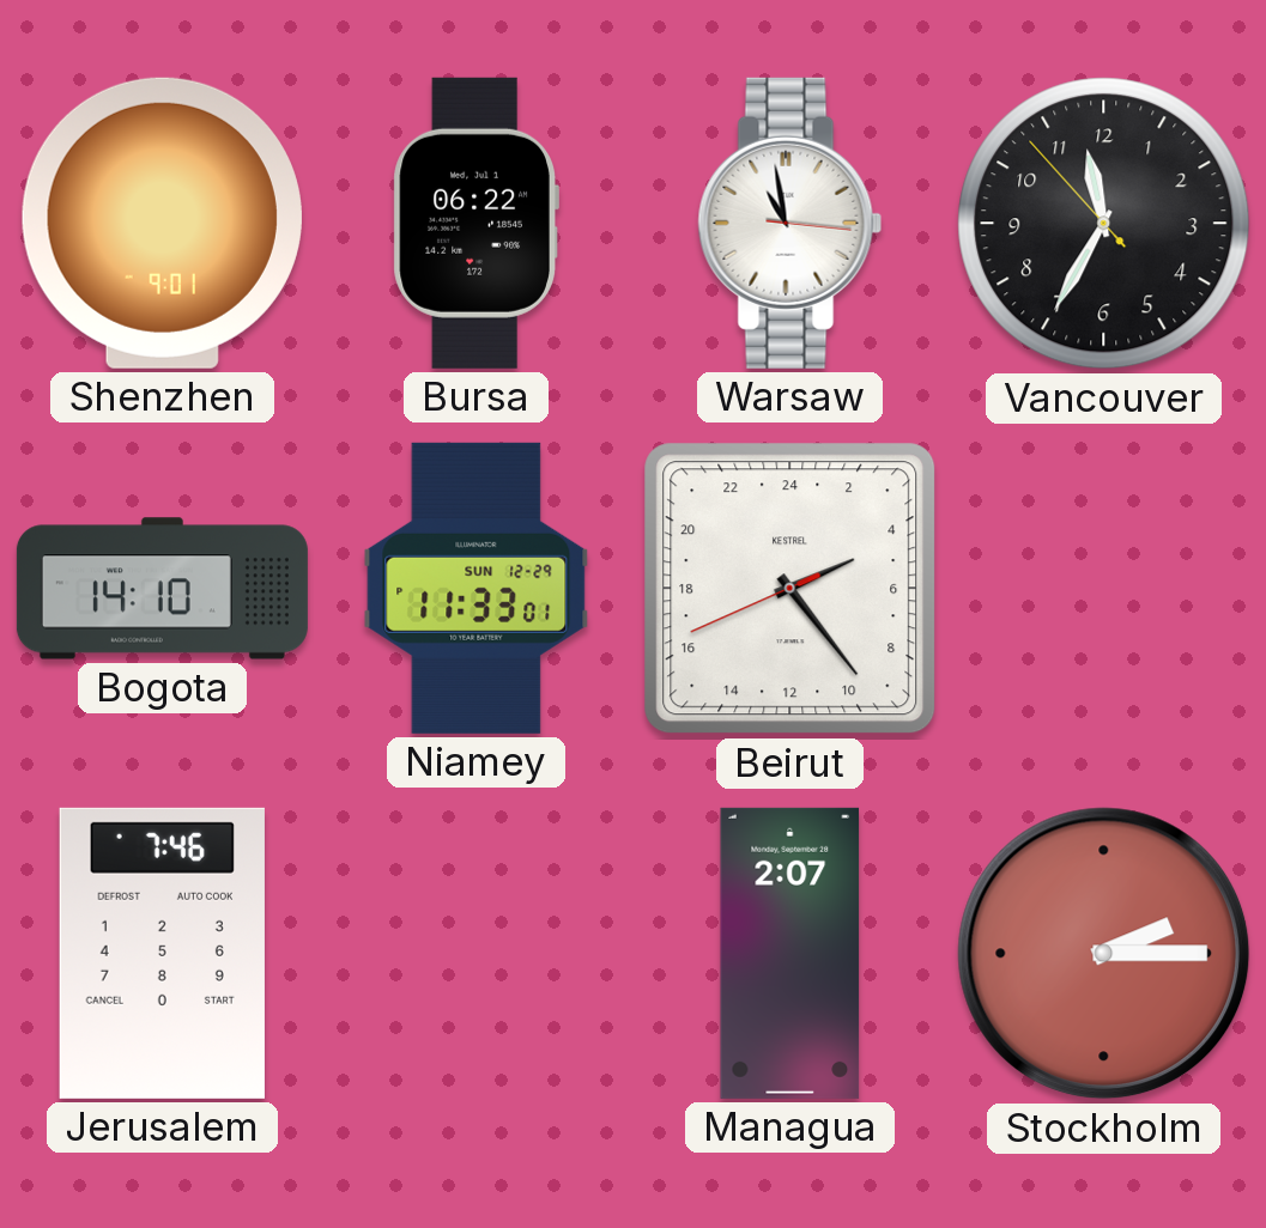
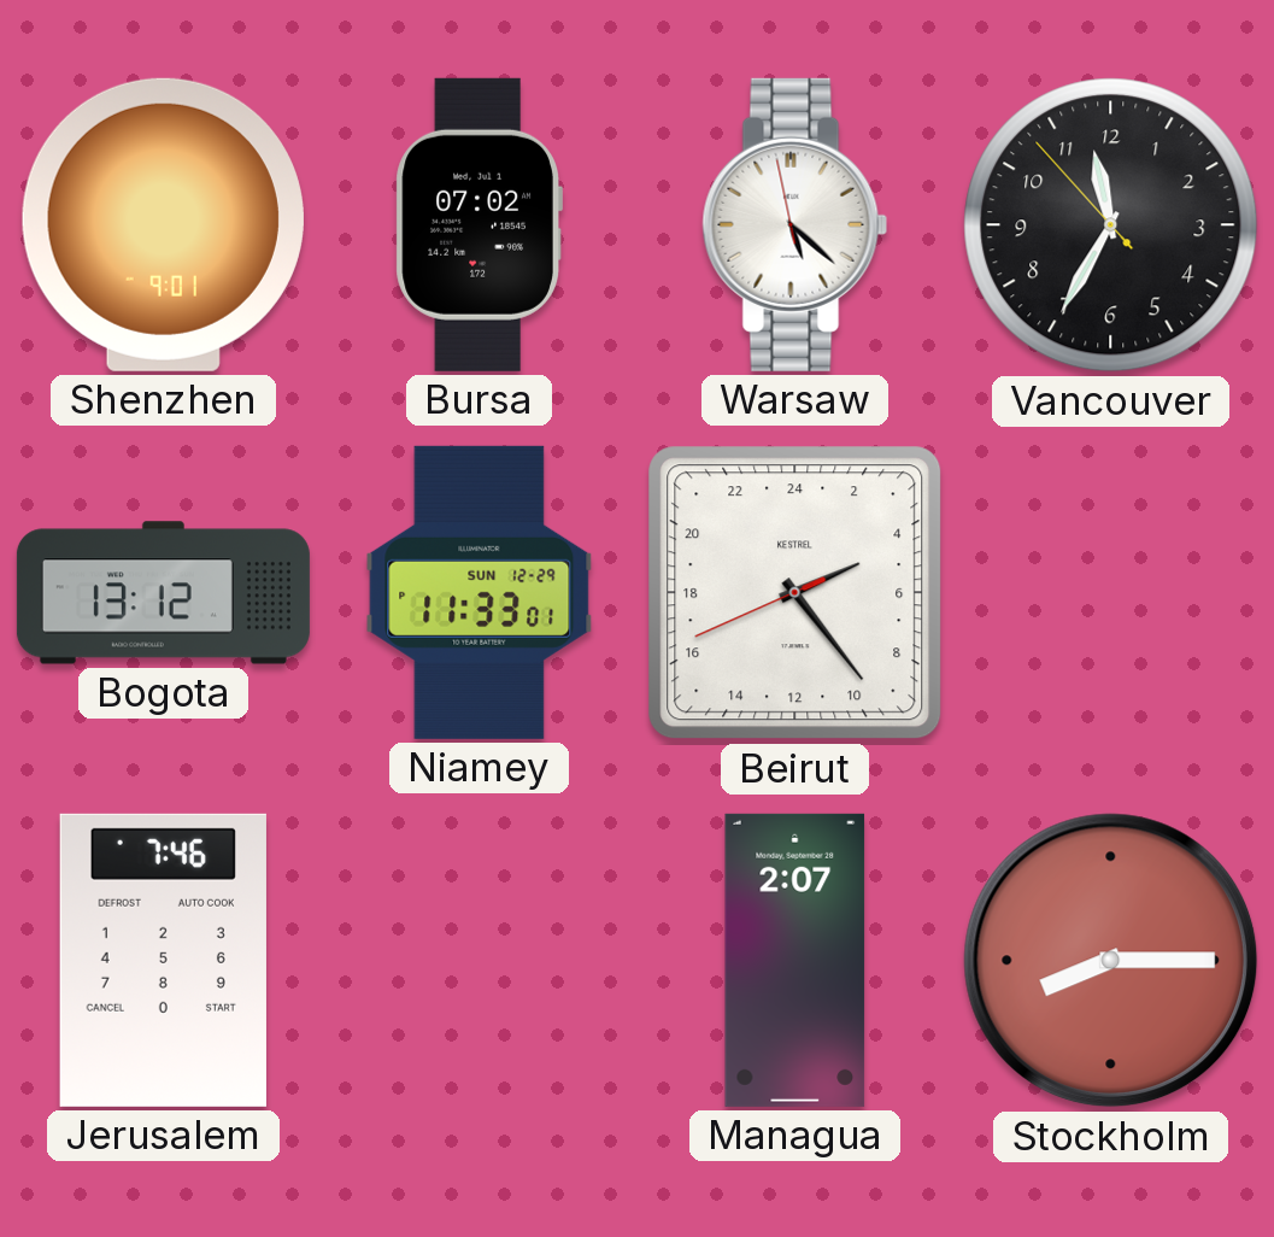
Bursa: 06:22 -> 07:02 (479, 224)
Warsaw: 10:58 -> 5:21 (795, 224)
Bogota: 14:10 -> 13:12 (163, 593)
Stockholm: 2:15 -> 8:15 (1111, 961)
